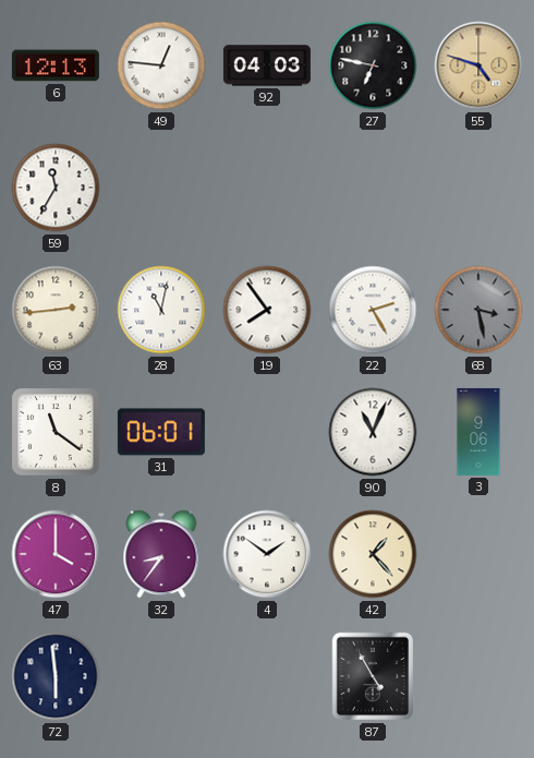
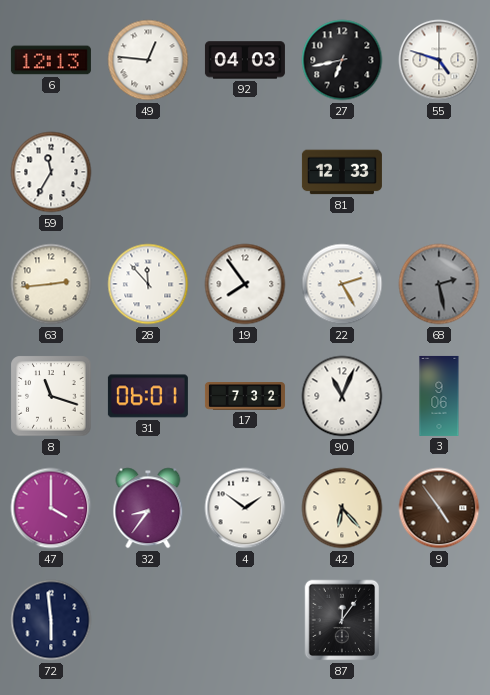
27: 6:47 -> 6:43 (342, 60)
55 dial: champagne -> white (439, 60)
81: none -> 12:33 (342, 172)
28: 11:02 -> 11:53 (148, 284)
68: 3:28 -> 2:28 (439, 284)
8: 11:21 -> 11:18 (51, 396)
17: none -> 7:32 (245, 397)
42: 1:23 -> 6:23 (342, 508)
9: none -> 4:54 (439, 508)
87: 4:55 -> 12:06 (342, 620)
